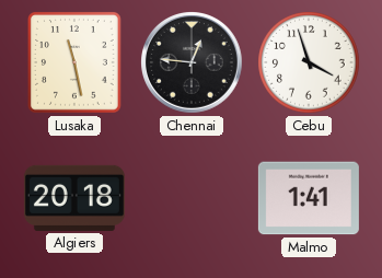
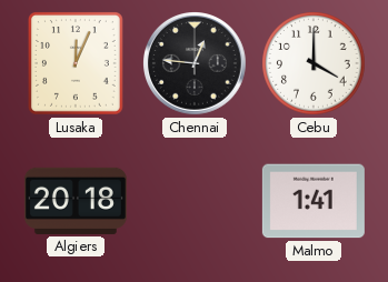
Lusaka: 11:28 -> 12:04 (76, 63)
Cebu: 3:57 -> 4:00 (314, 63)
